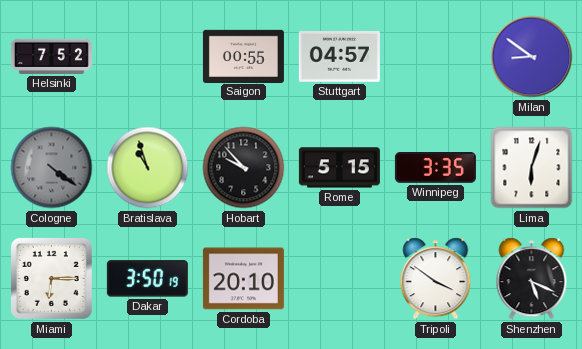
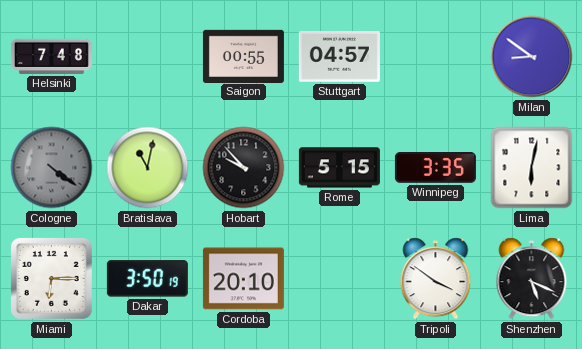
Helsinki: 7:52 -> 7:48 (51, 56)
Bratislava: 10:57 -> 11:02 (148, 168)
Lima: 6:03 -> 6:02 (532, 168)
